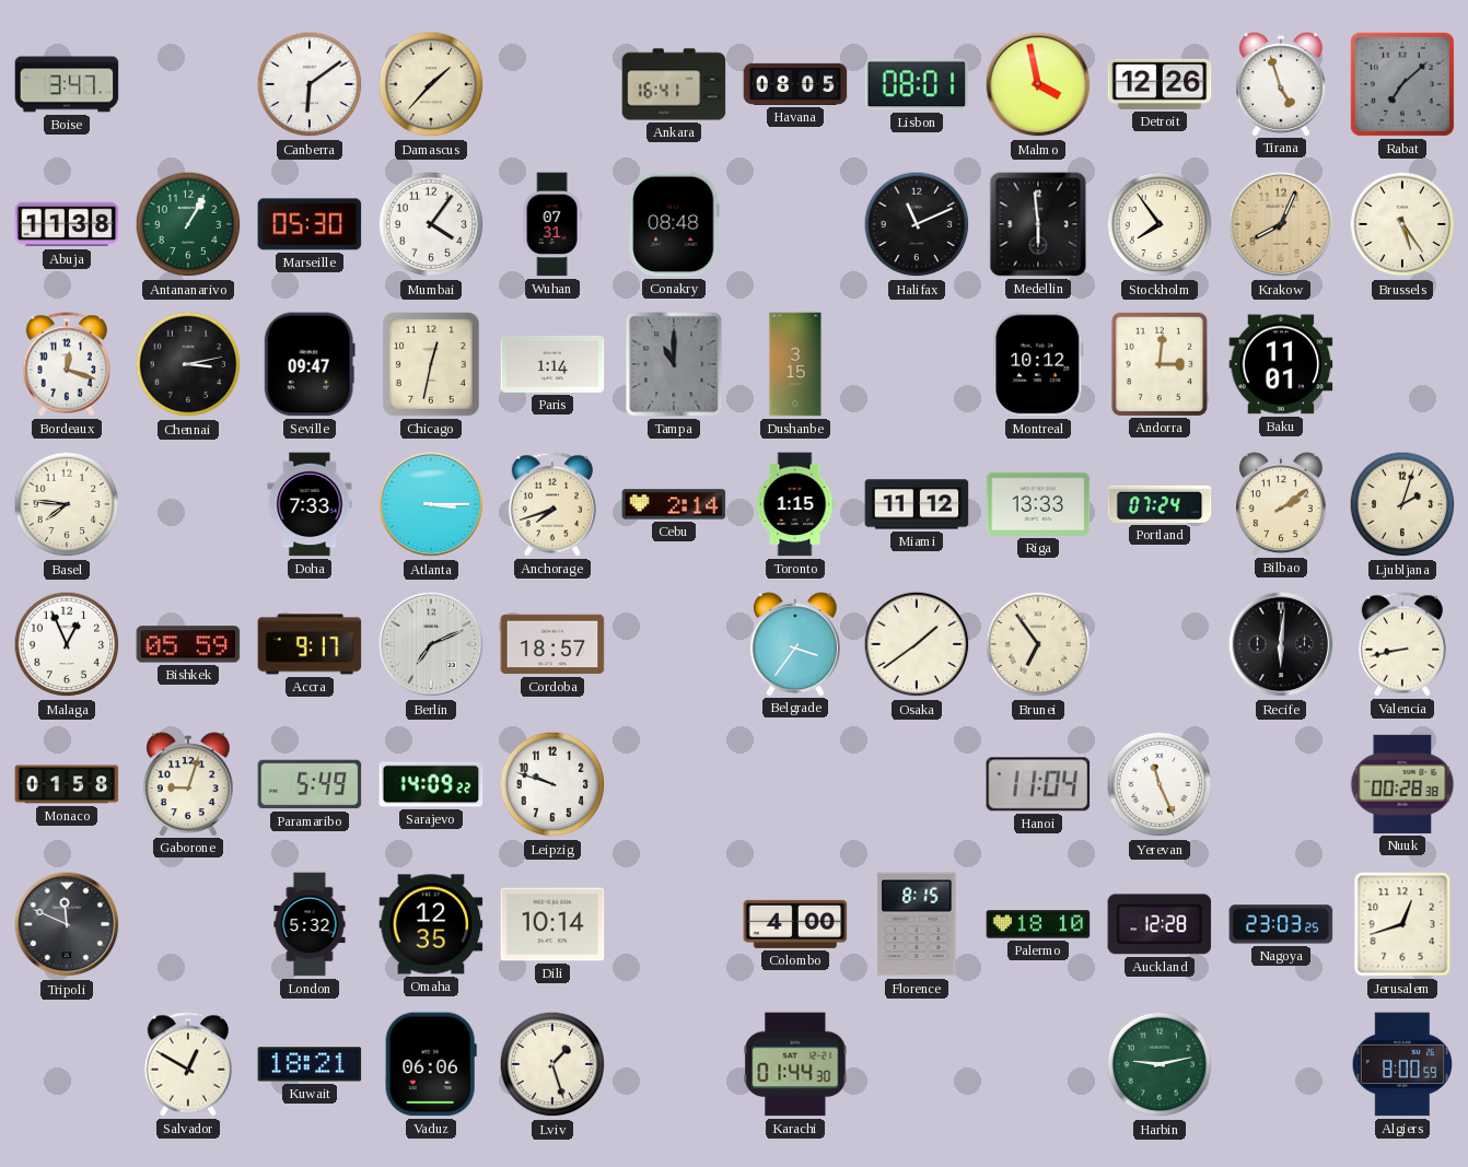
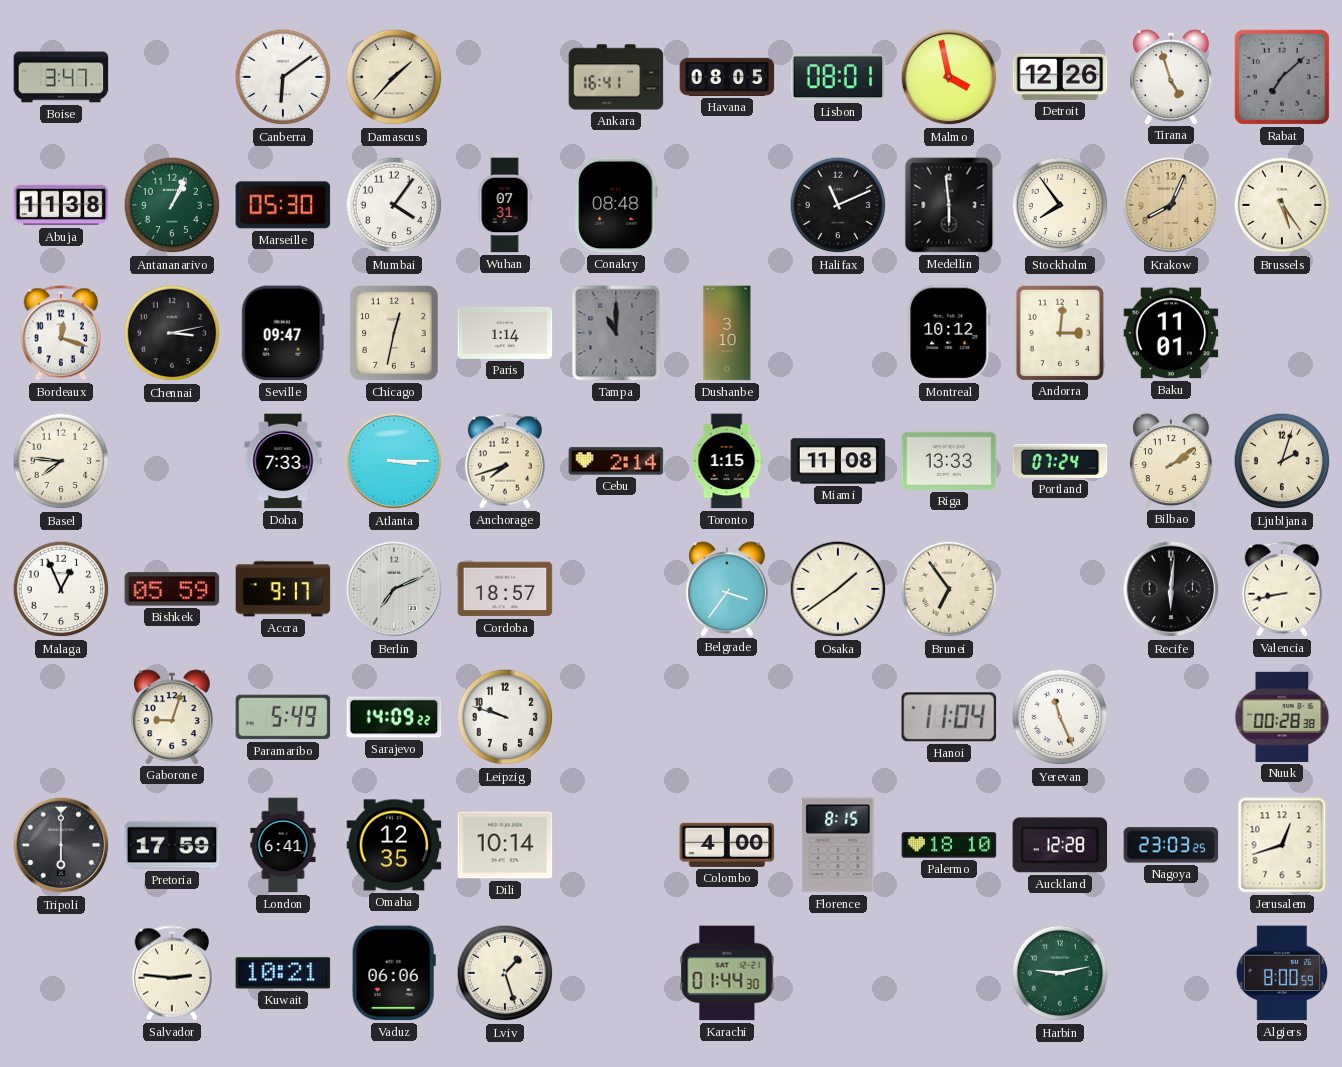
Antananarivo: 1:05 -> 1:04 (172, 205)
Dushanbe: 3:15 -> 3:10 (727, 333)
Miami: 11:12 -> 11:08 (838, 461)
Monaco: 01:58 -> none (67, 784)
Tripoli: 11:49 -> 6:00 (61, 845)
Pretoria: none -> 17:59 (172, 845)
London: 5:32 -> 6:41 (283, 845)
Salvador: 12:50 -> 2:46 (171, 973)
Kuwait: 18:21 -> 10:21 (283, 973)
